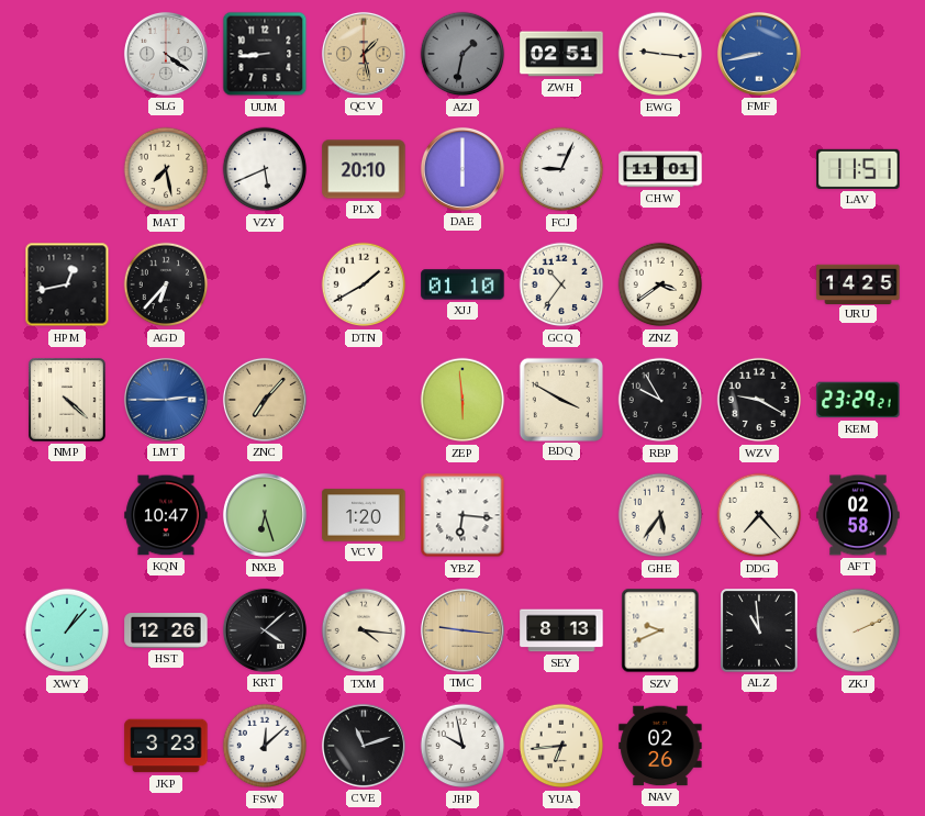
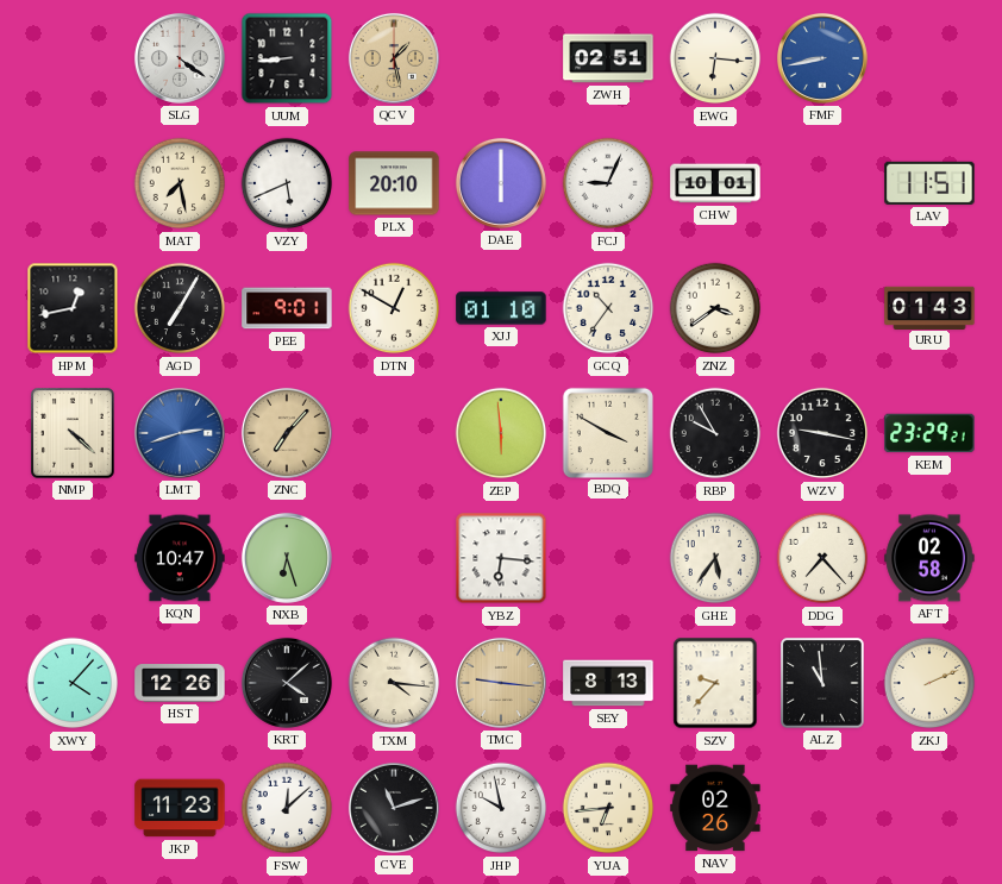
AZJ: 1:32 -> none (462, 54)
EWG: 9:16 -> 6:16 (715, 58)
CHW: 11:01 -> 10:01 (715, 183)
AGD: 6:37 -> 7:05 (180, 308)
PEE: none -> 9:01 (287, 308)
DTN: 1:40 -> 12:50 (394, 308)
URU: 14:25 -> 01:43 (929, 307)
LMT: 2:45 -> 2:42 (180, 433)
WZV: 9:20 -> 9:17 (822, 433)
VCV: 1:20 -> none (364, 515)
XWY: 1:07 -> 4:07 (73, 683)
SZV: 9:41 -> 9:37 (715, 683)
JKP: 3:23 -> 11:23 (180, 808)
